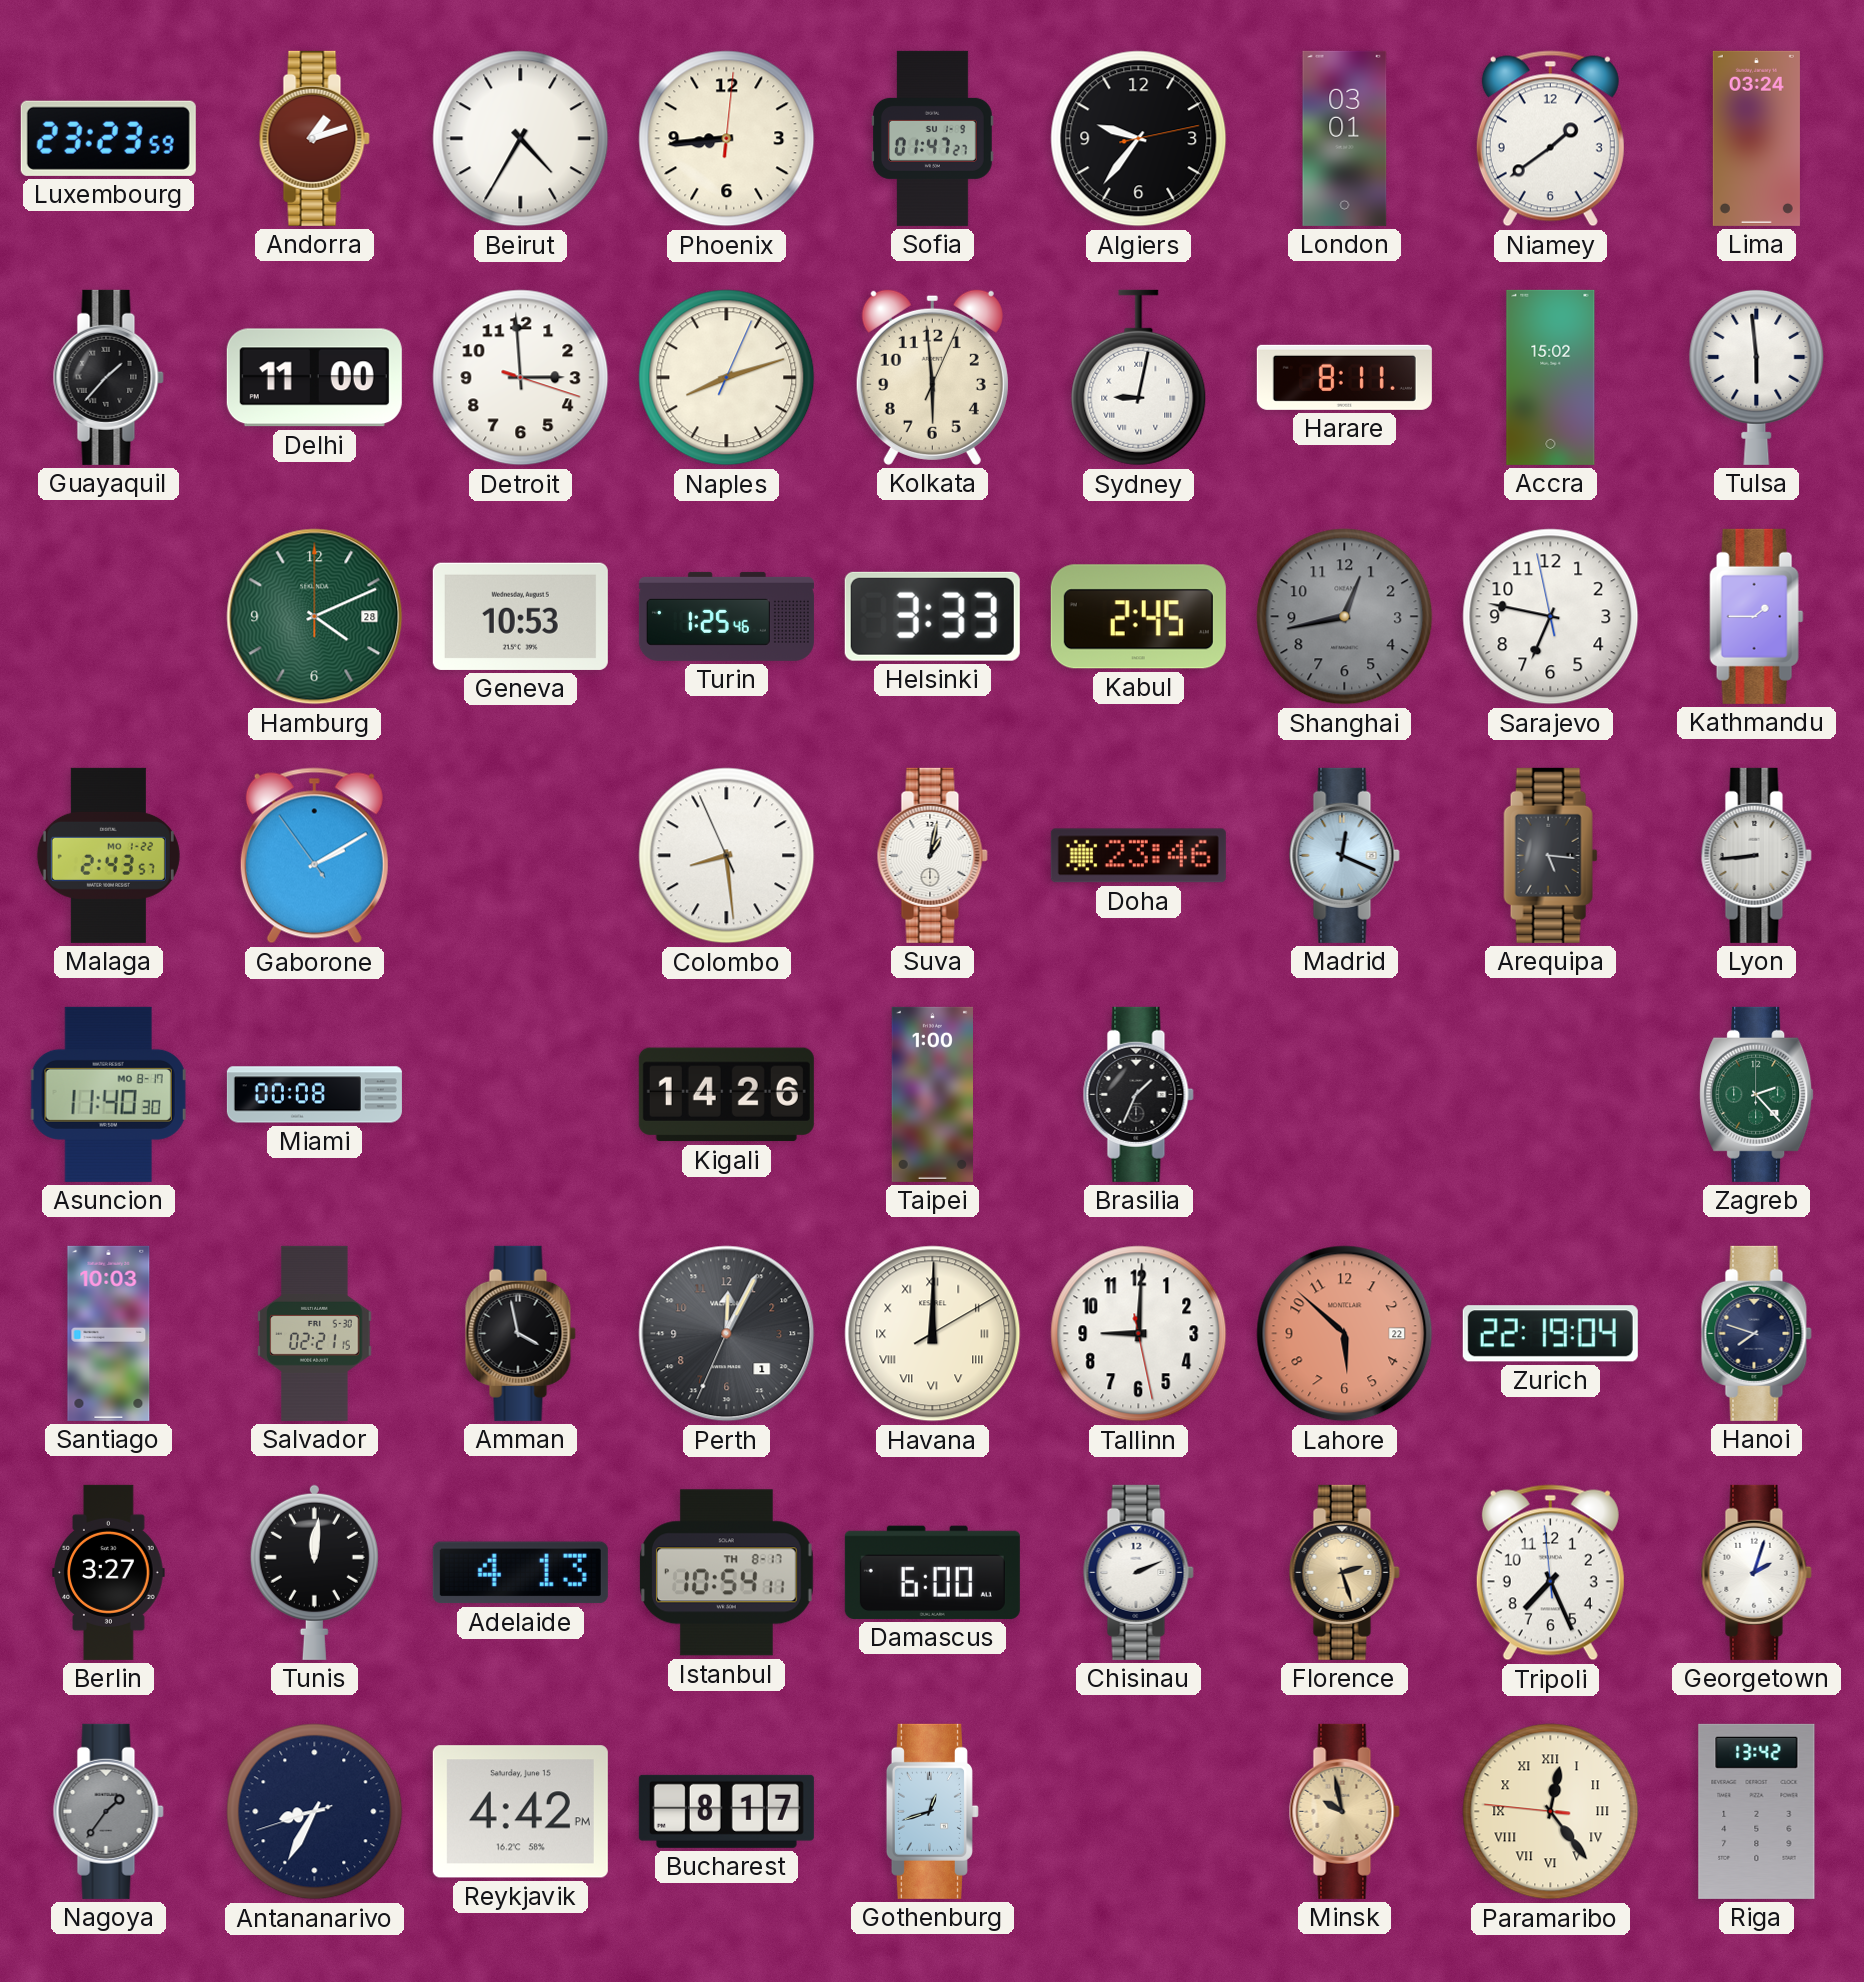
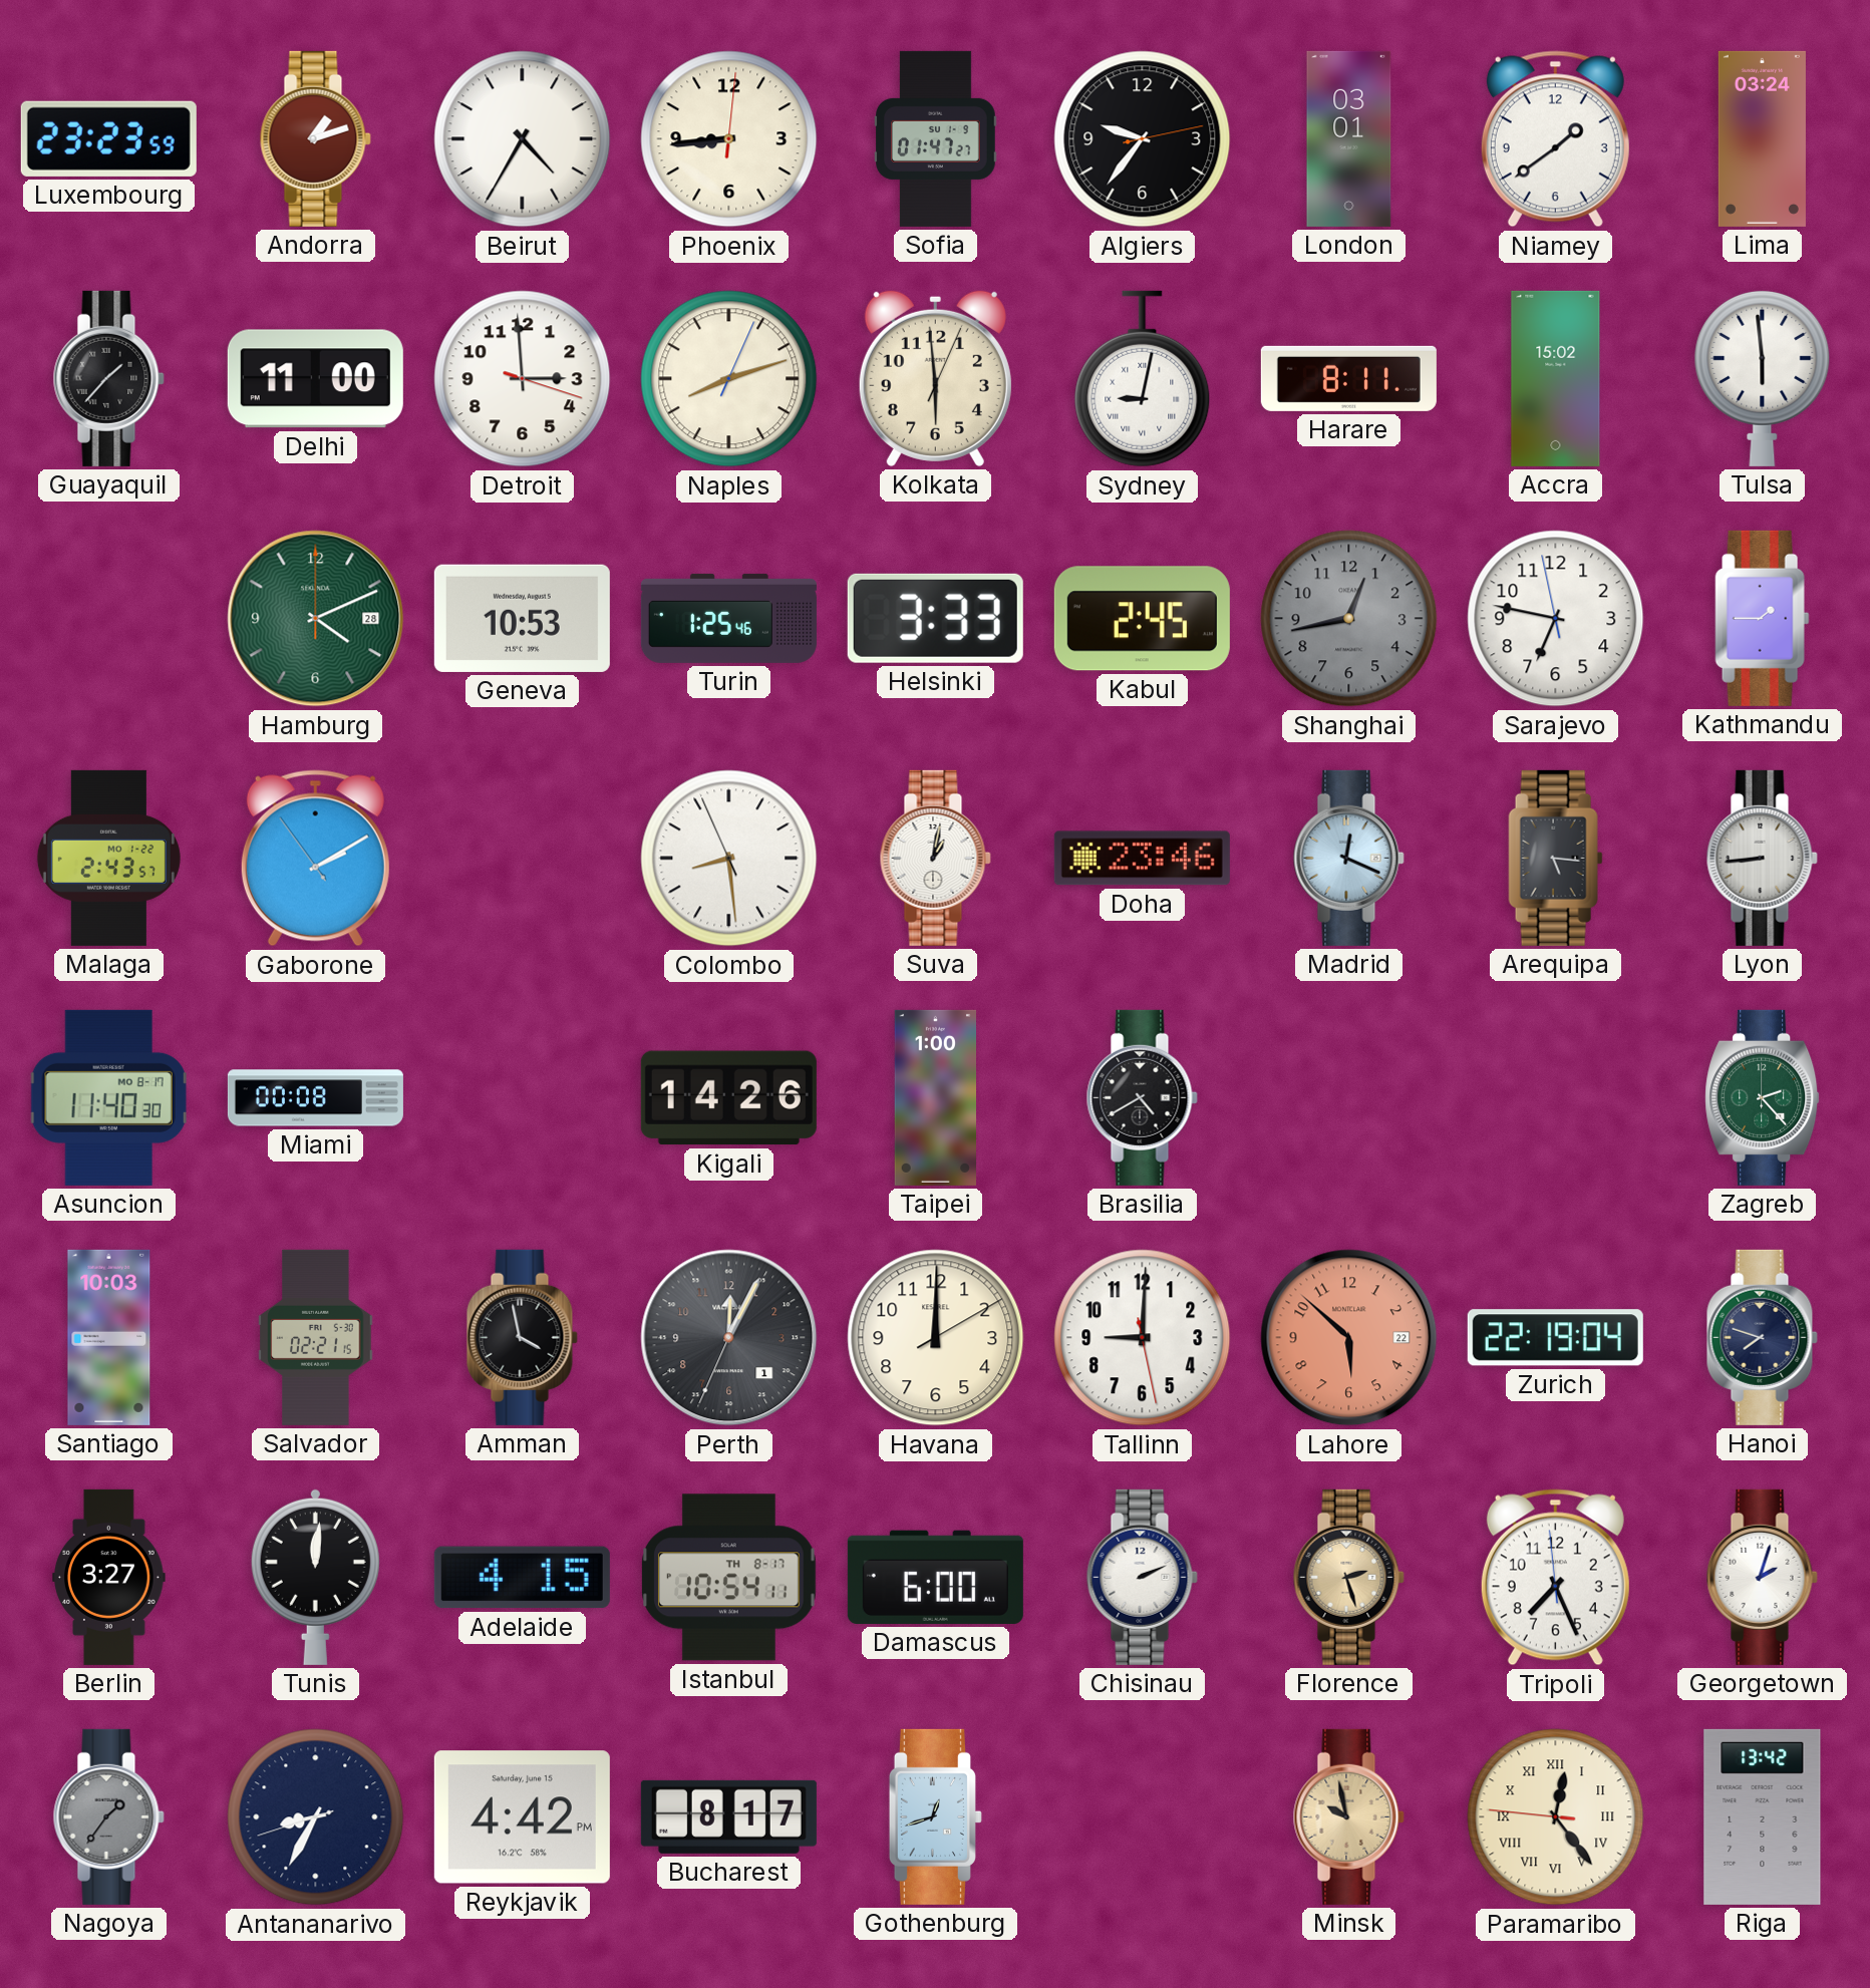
Brasilia: 1:34 -> 4:40 (1142, 1097)
Havana numerals: Roman -> Arabic (936, 1338)
Adelaide: 4:13 -> 4:15 (522, 1578)
